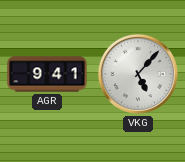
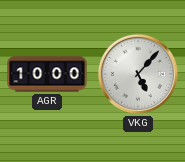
AGR: 9:41 -> 10:00 (47, 74)
